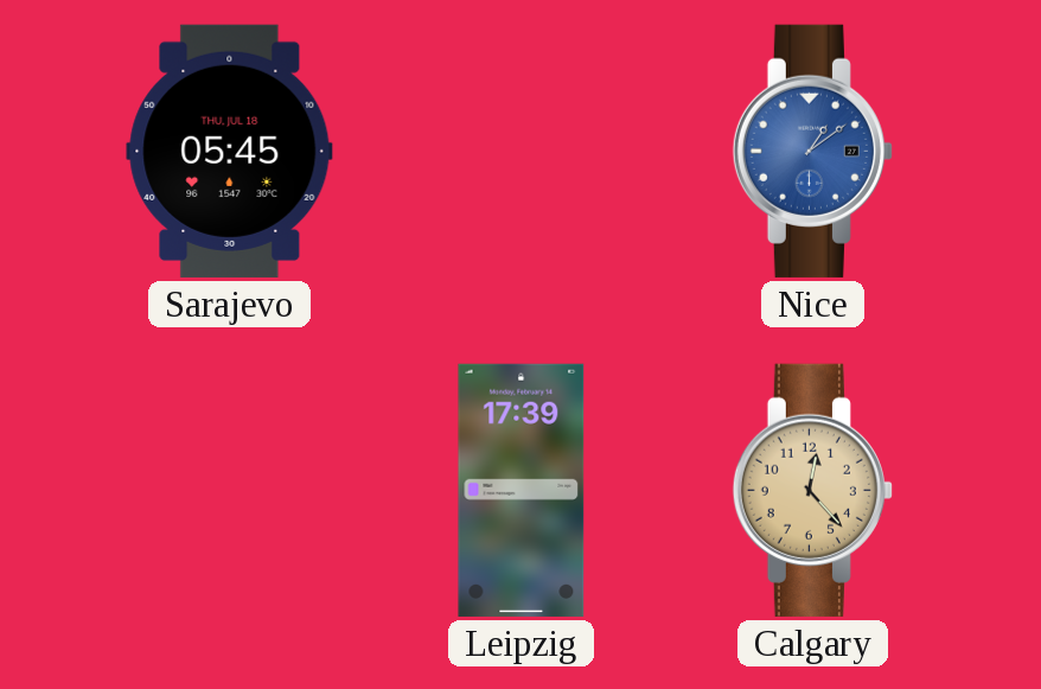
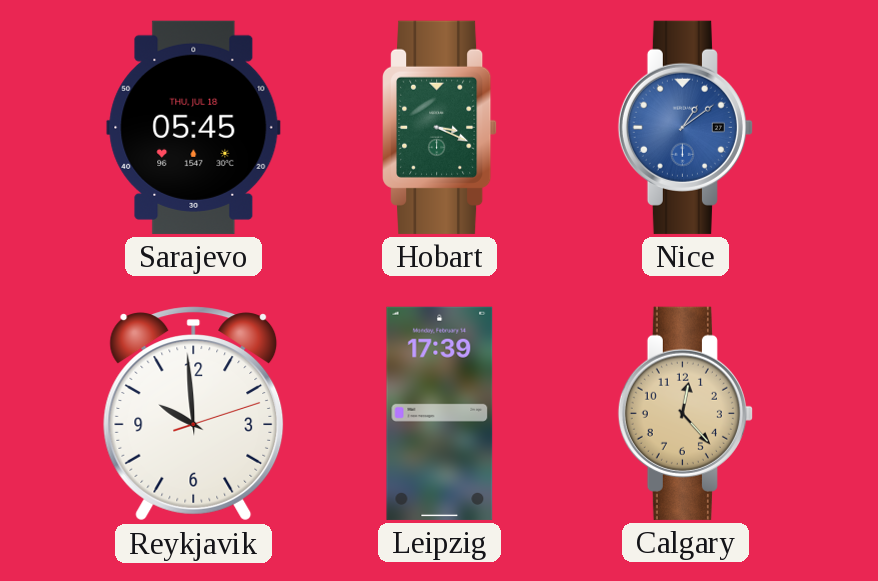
Hobart: none -> 3:19 (440, 127)
Reykjavik: none -> 9:59 (194, 414)
